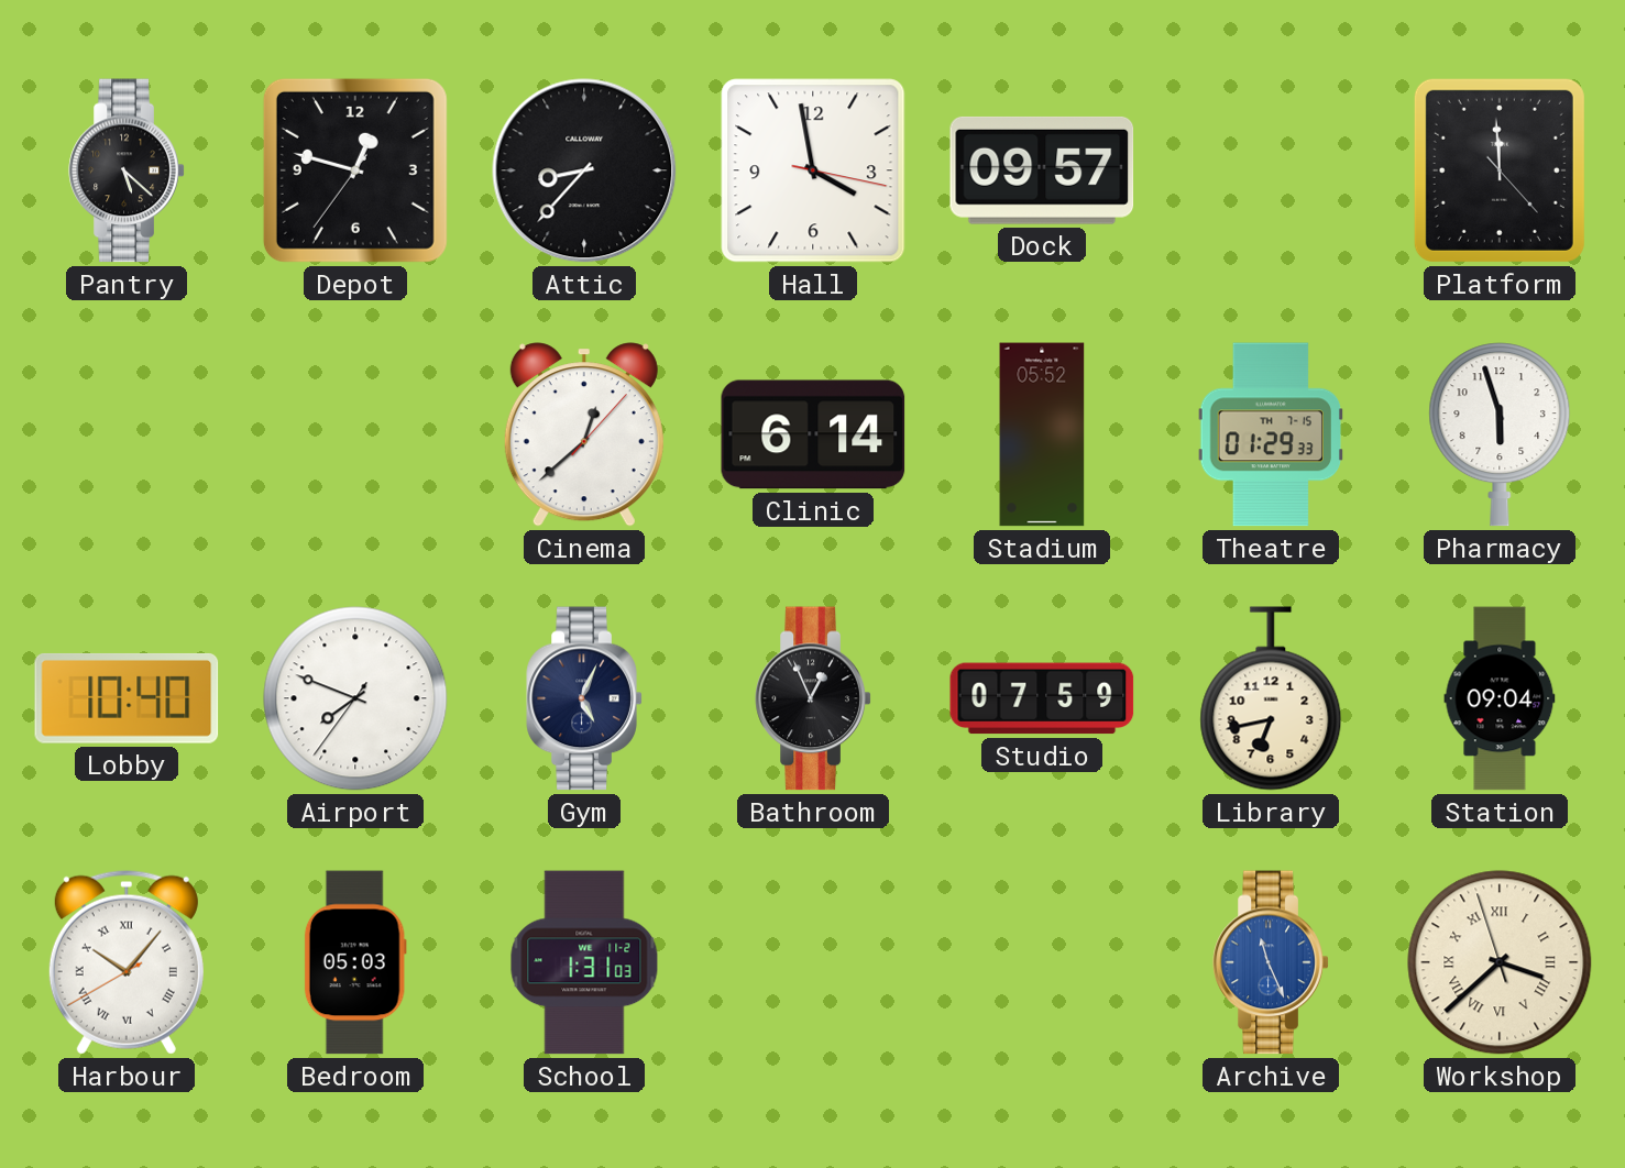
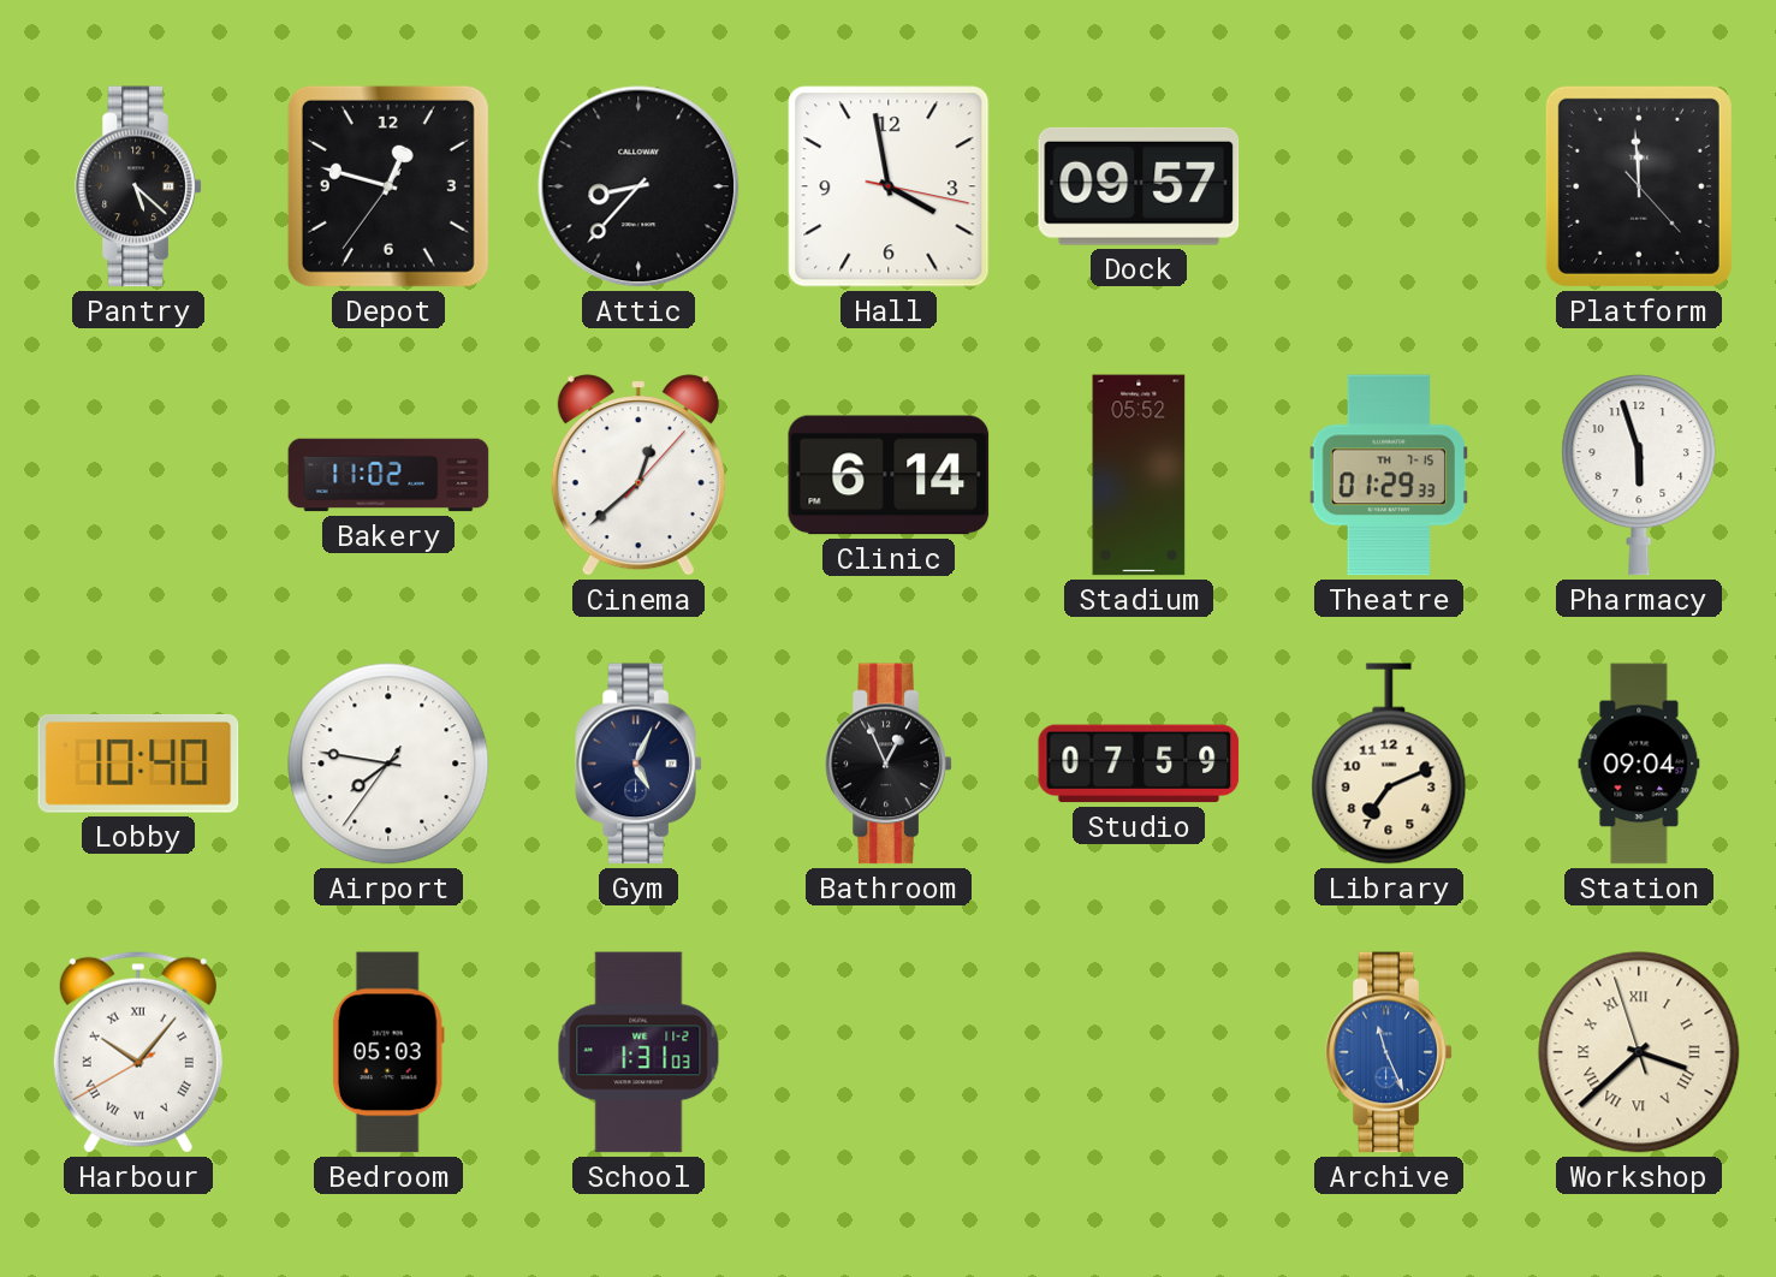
Bakery: none -> 11:02 (388, 475)
Airport: 7:48 -> 7:46 (388, 764)
Library: 6:43 -> 7:11 (1389, 764)
